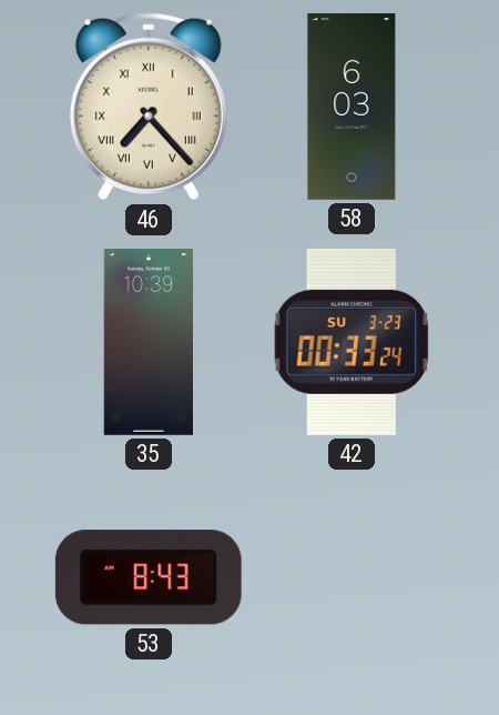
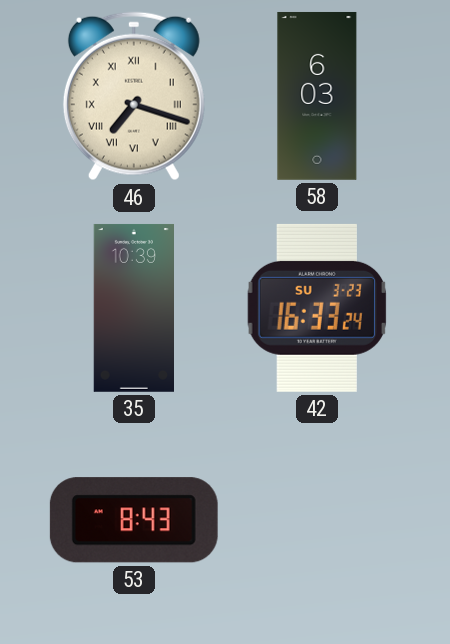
46: 7:23 -> 7:18 (134, 96)
42: 00:33 -> 16:33 (316, 308)
